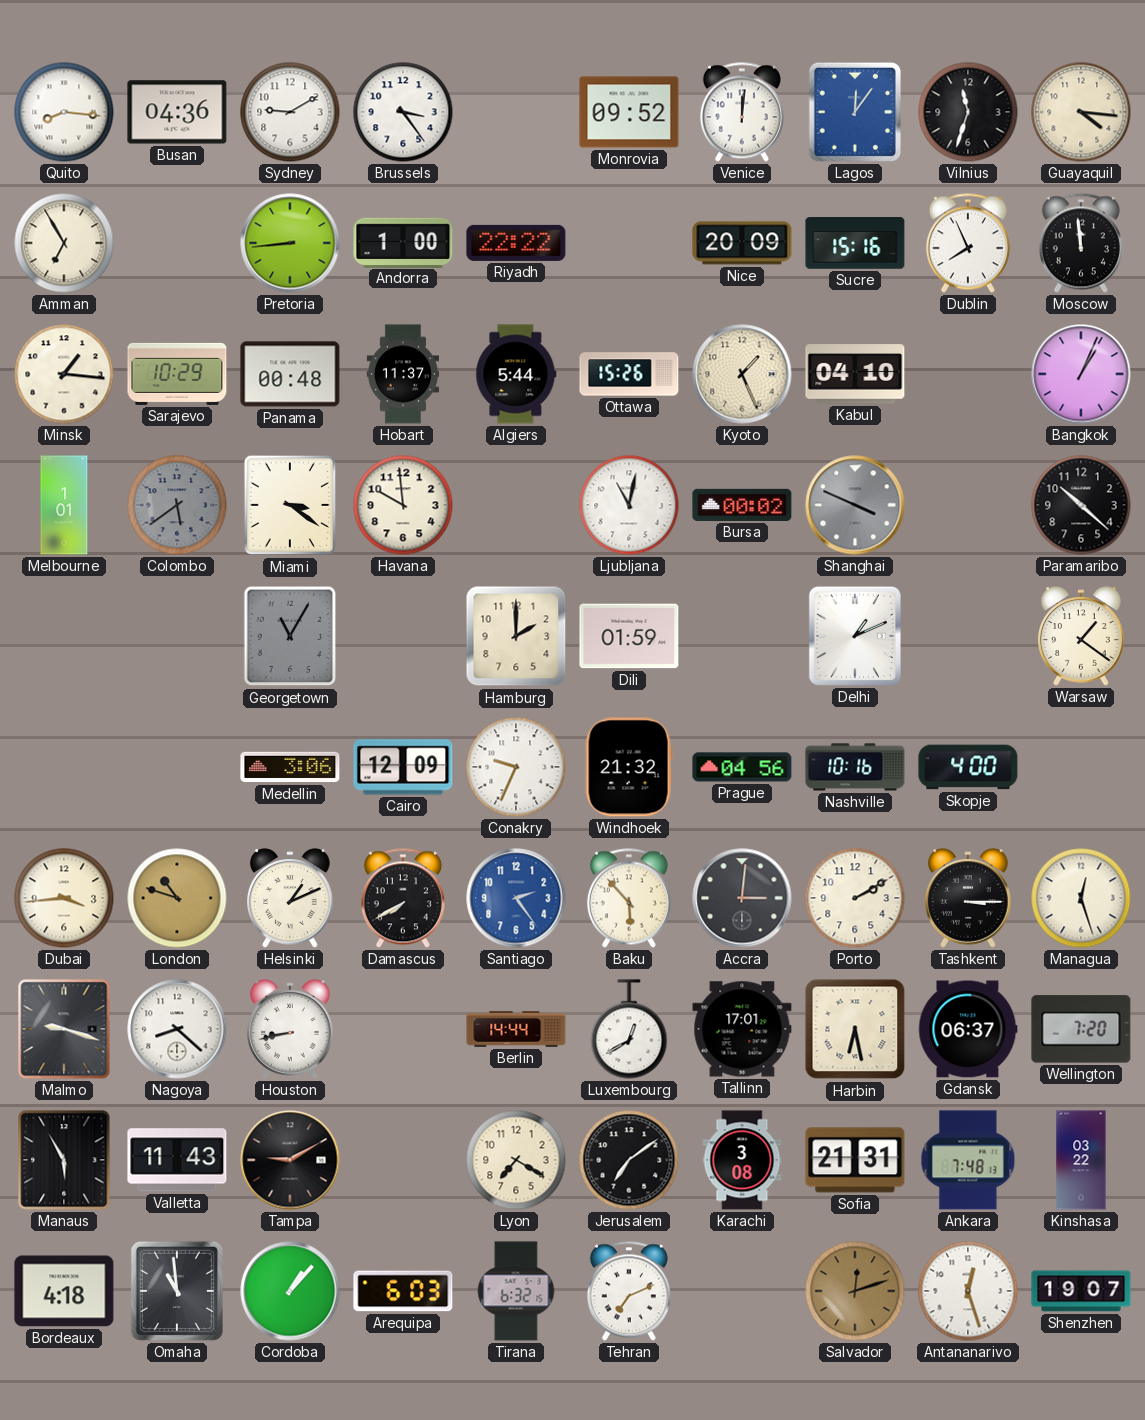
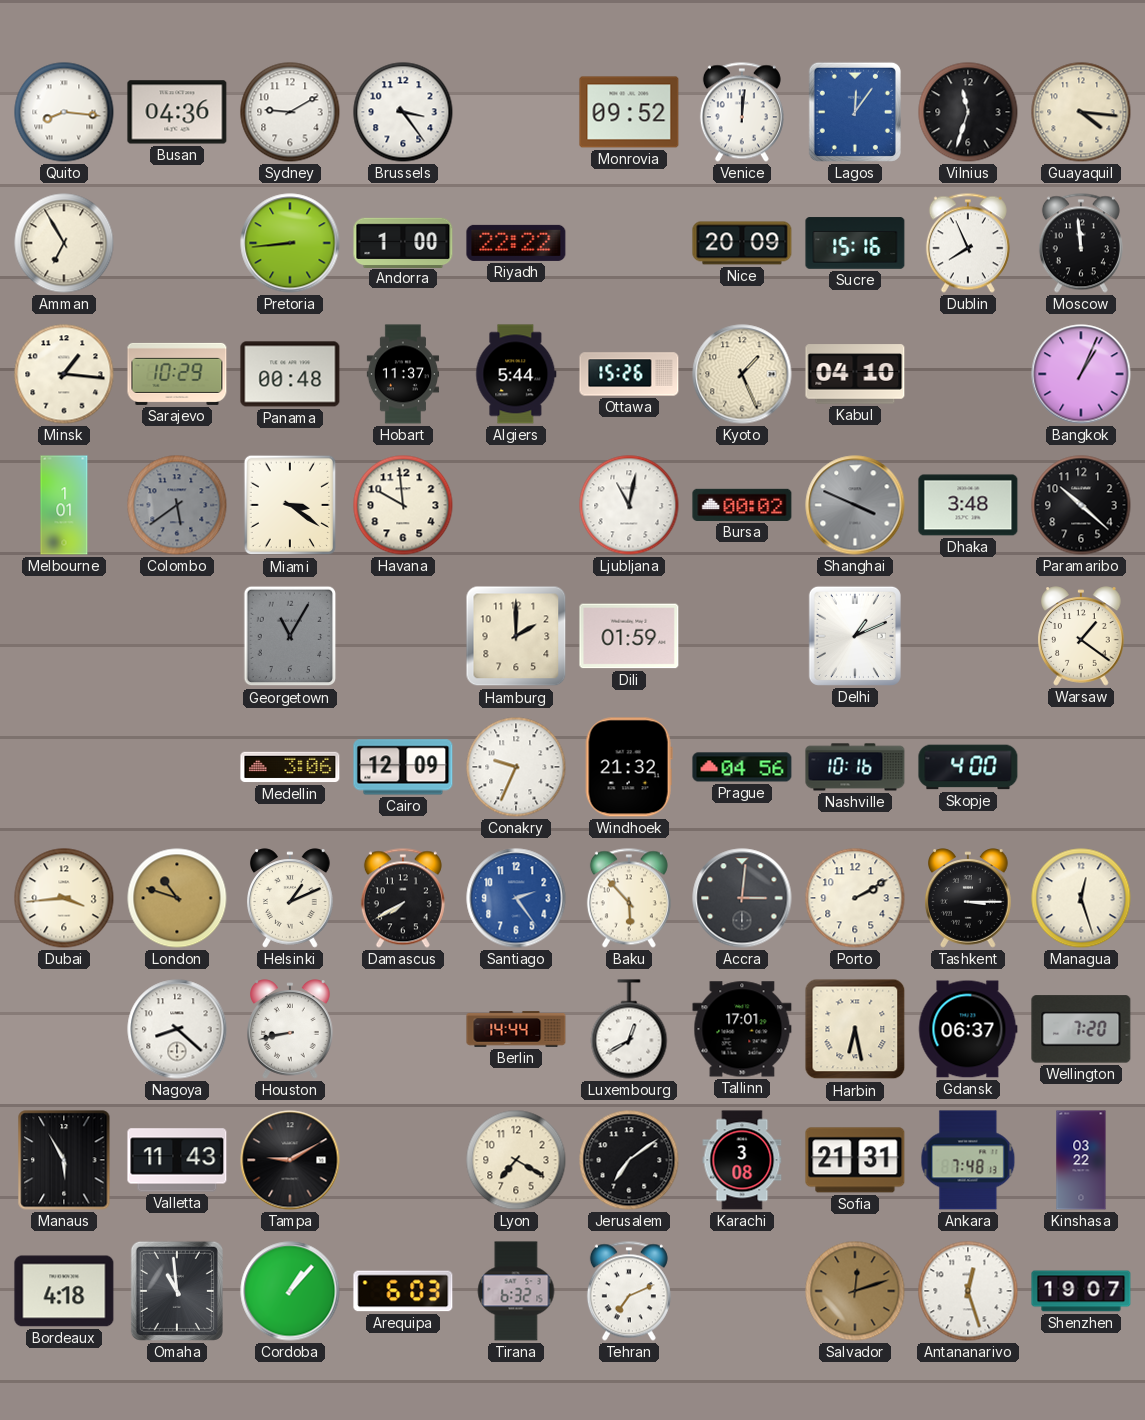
Dhaka: none -> 3:48 (968, 505)
Malmo: 9:18 -> none (64, 1029)
